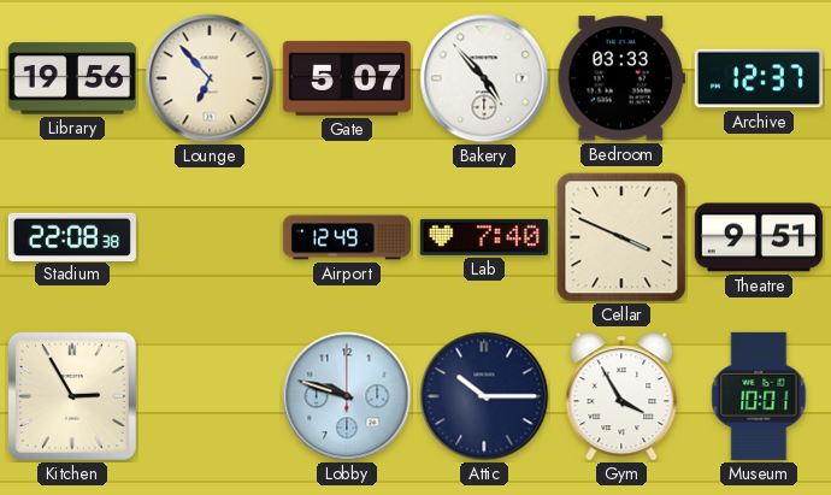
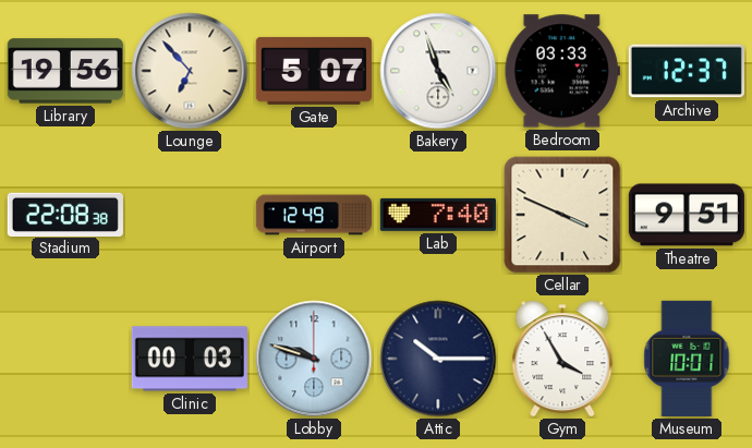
Bakery: 4:53 -> 4:57 (438, 71)
Kitchen: 2:55 -> none (72, 396)
Clinic: none -> 00:03 (190, 359)
